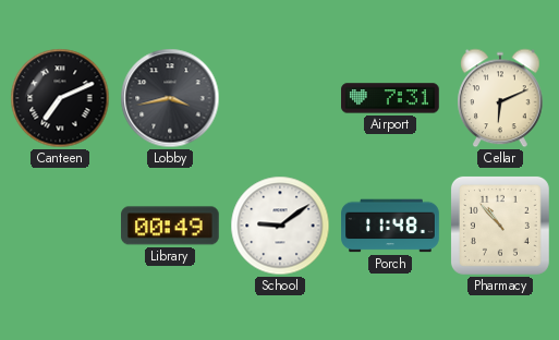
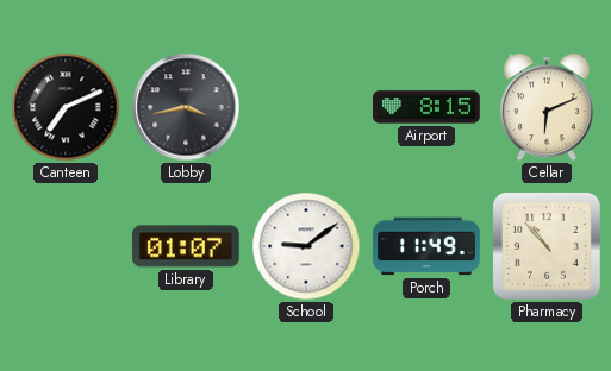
Airport: 7:31 -> 8:15 (426, 107)
Library: 00:49 -> 01:07 (187, 246)
Porch: 11:48 -> 11:49 (426, 246)
